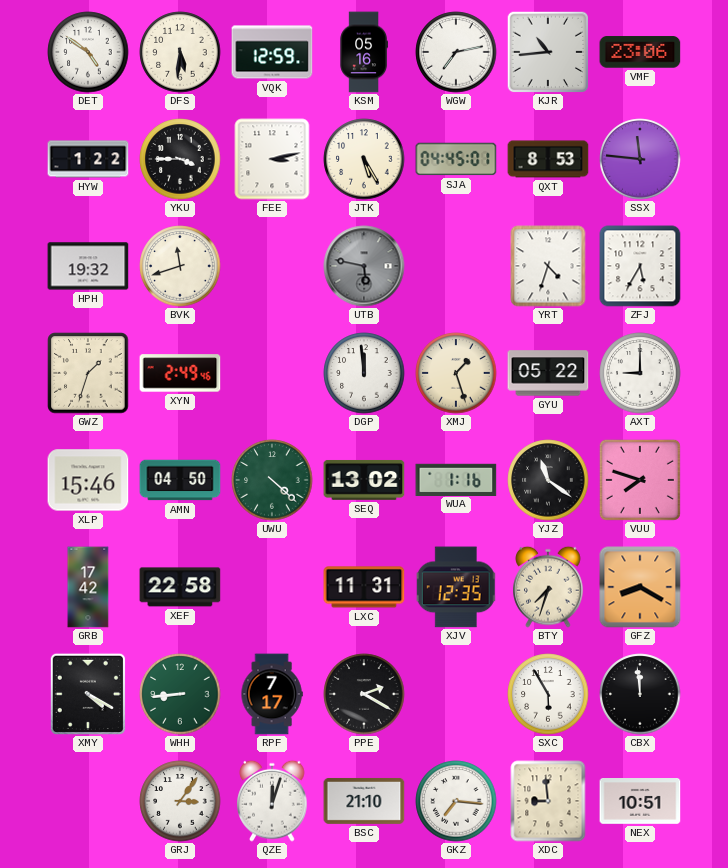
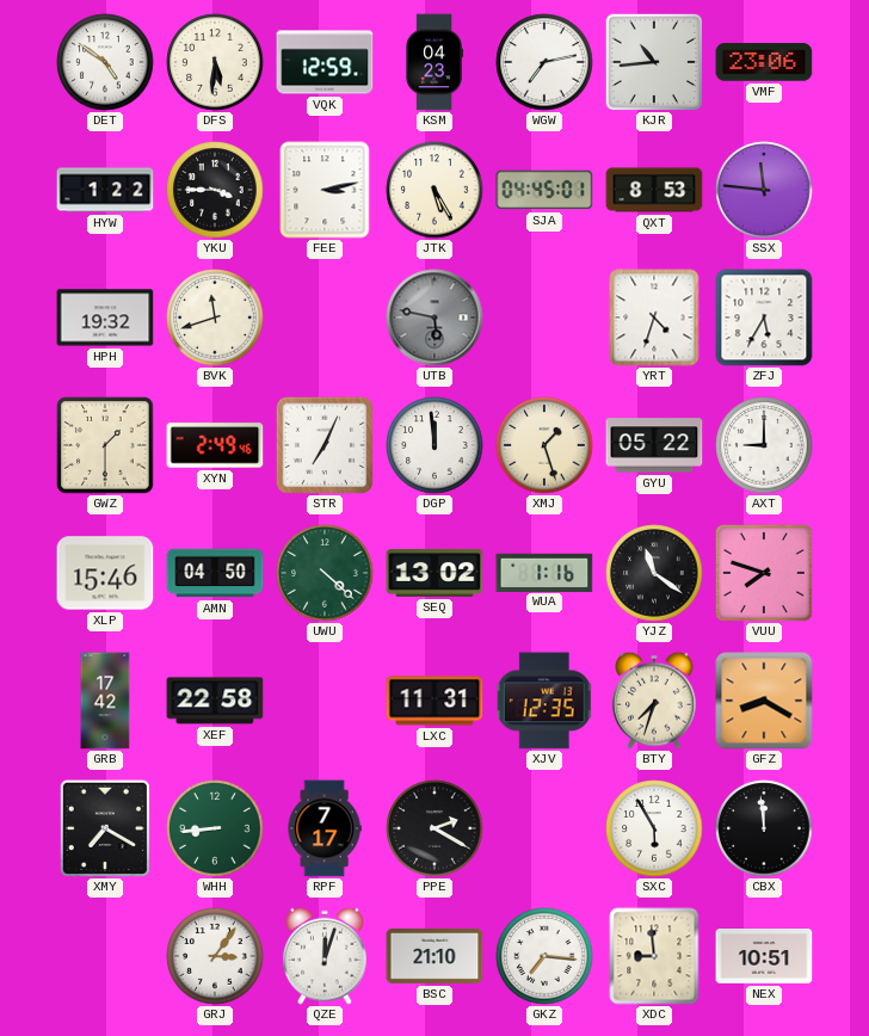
KSM: 05:16 -> 04:23 (433, 62)
GWZ: 1:33 -> 1:30 (105, 445)
STR: none -> 7:04 (325, 445)
XMY: 4:20 -> 7:20 (105, 828)
